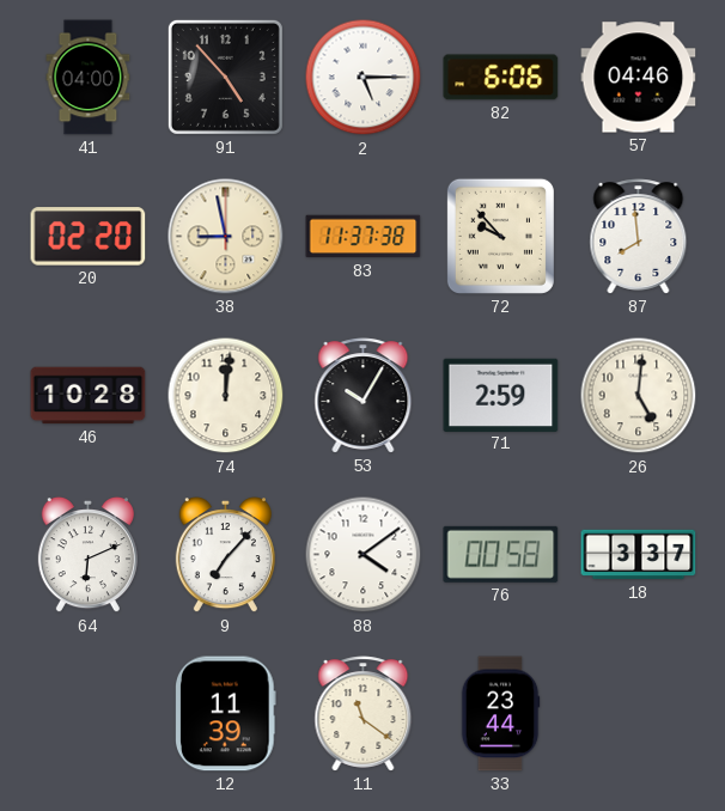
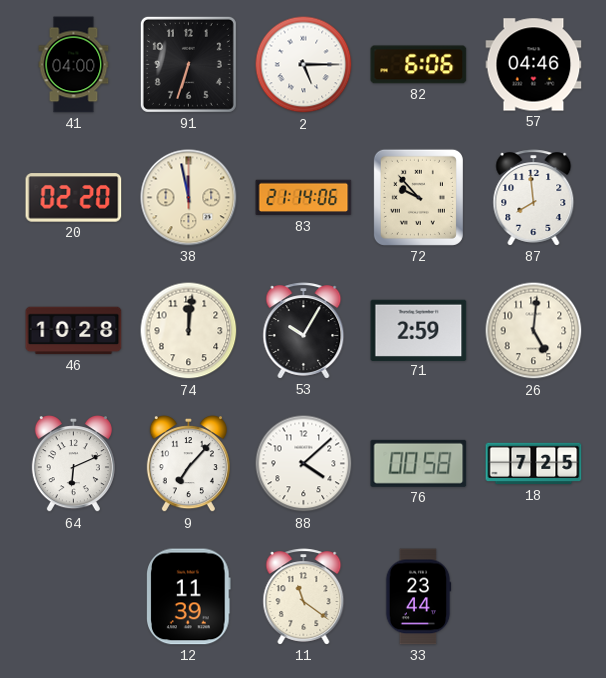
91: 4:53 -> 6:33 (188, 64)
38: 8:58 -> 11:58 (189, 198)
83: 11:37 -> 21:14 (304, 198)
88: 4:09 -> 4:08 (304, 464)
18: 3:37 -> 7:25 (534, 464)
